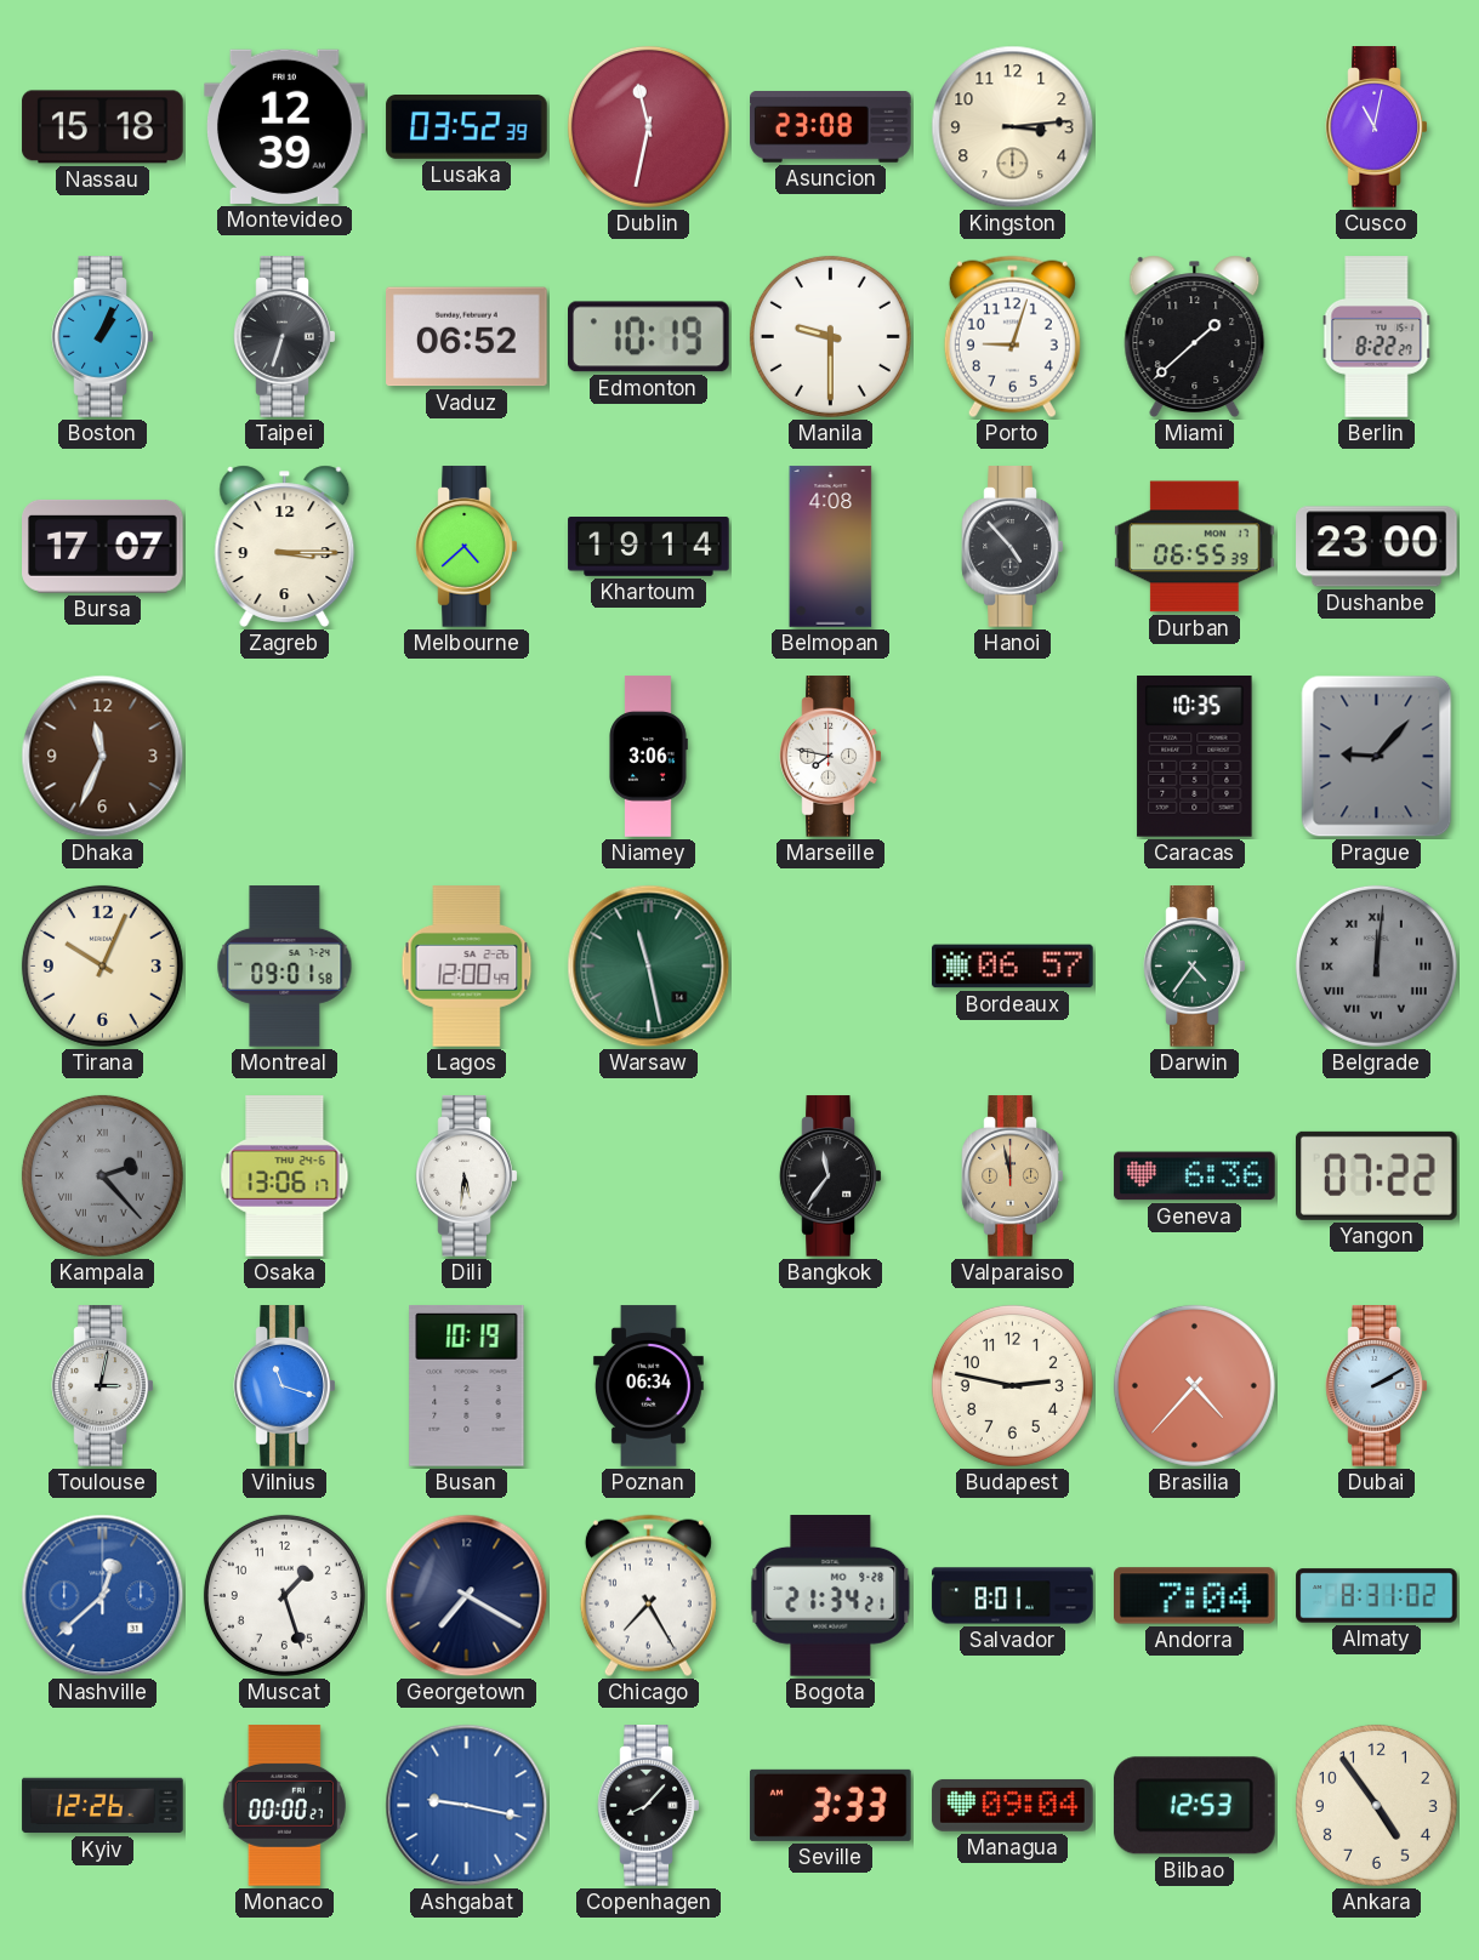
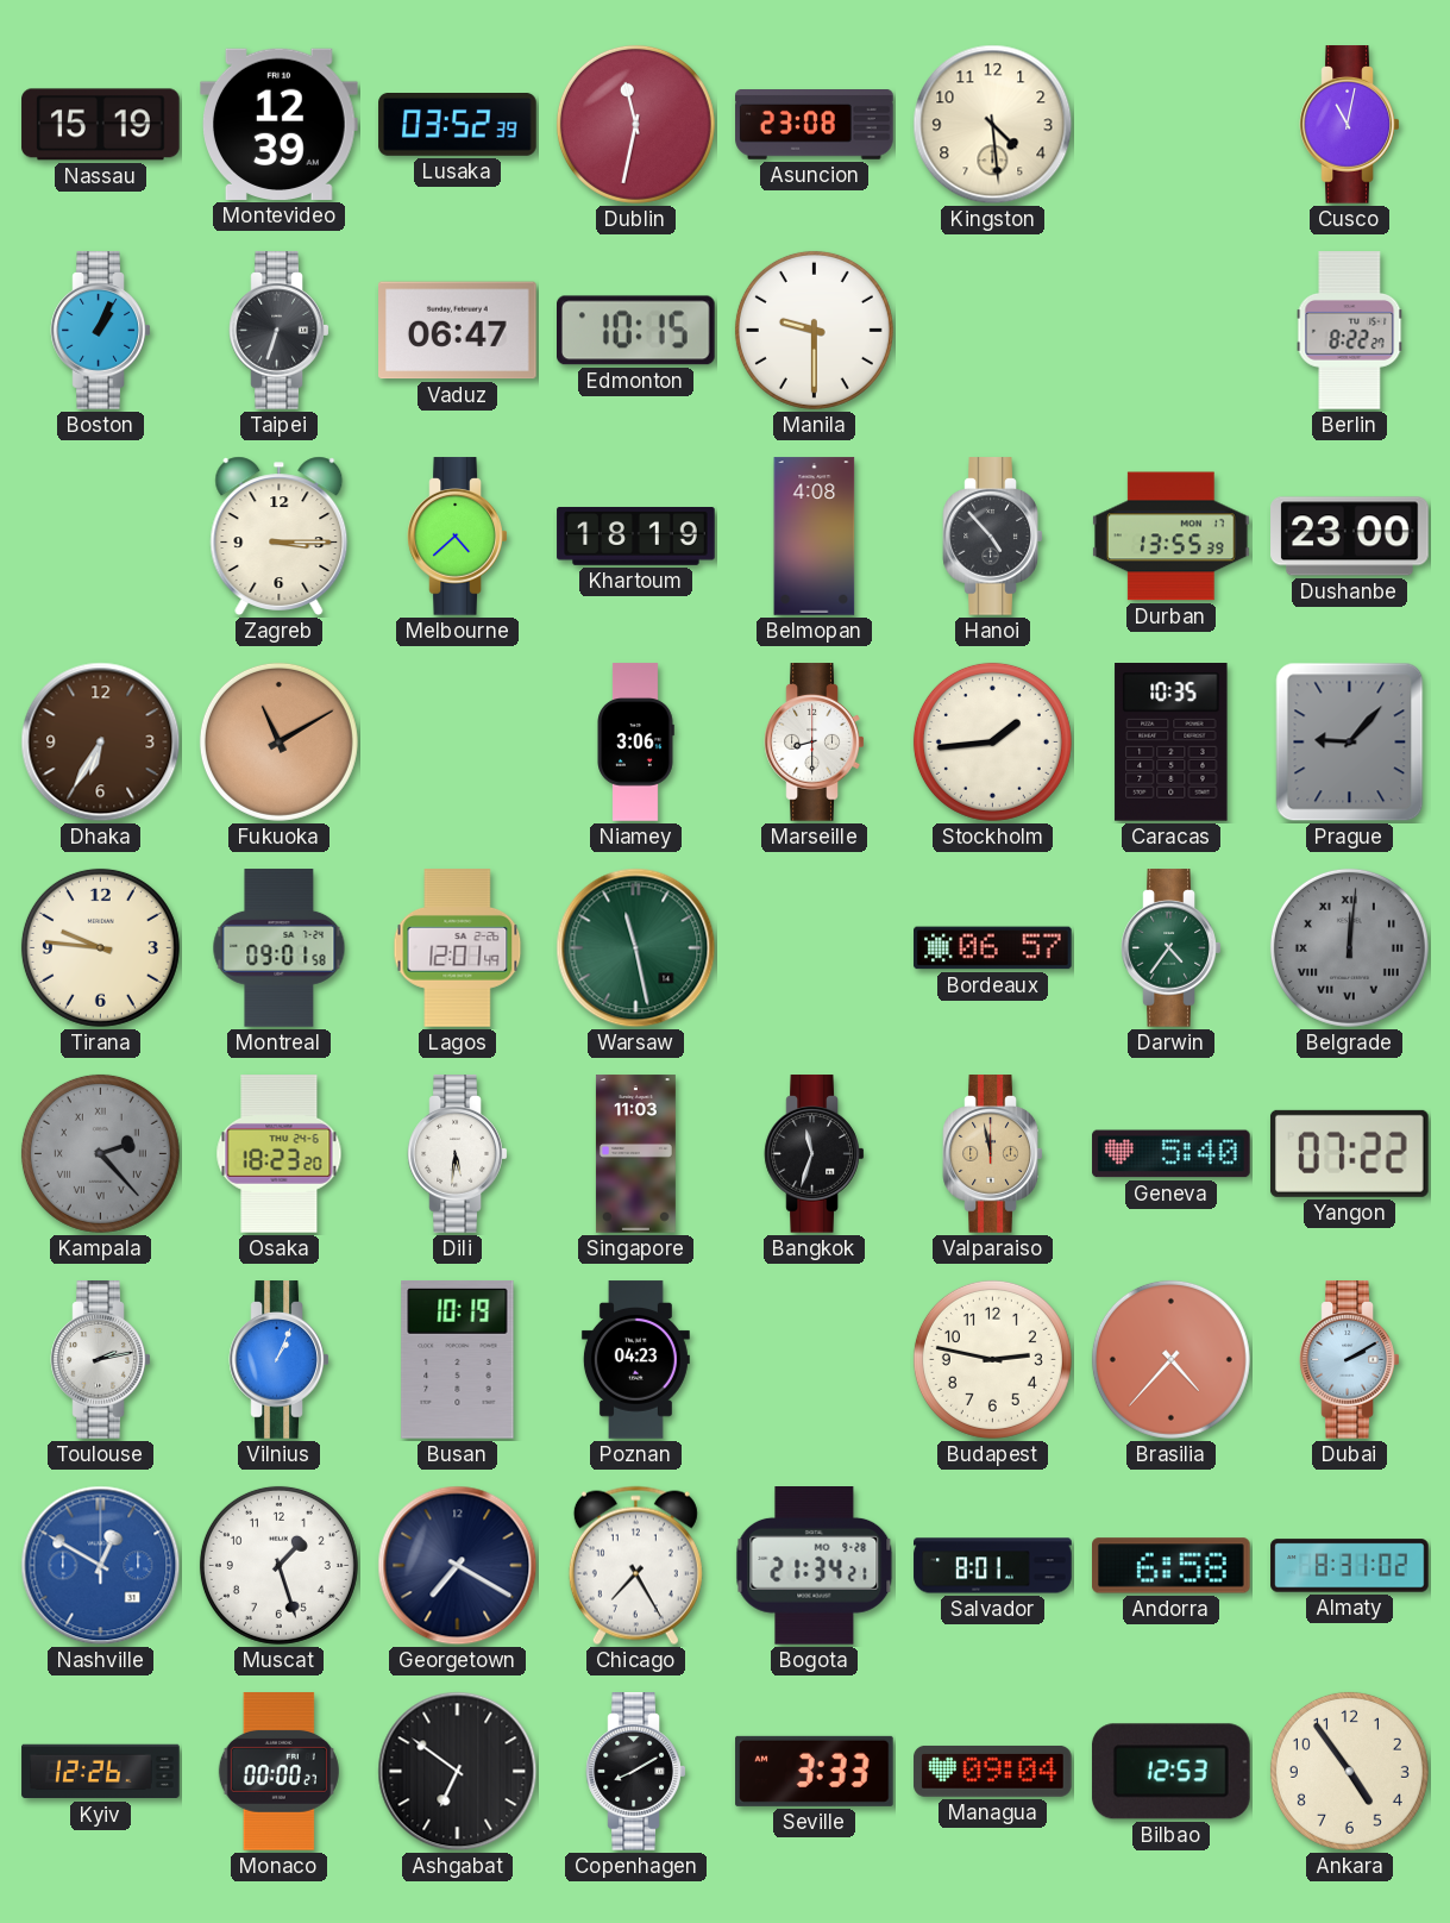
Nassau: 15:18 -> 15:19 (101, 125)
Kingston: 3:14 -> 4:29 (993, 125)
Vaduz: 06:52 -> 06:47 (458, 331)
Edmonton: 10:19 -> 10:15 (636, 331)
Porto: 9:03 -> none (1012, 337)
Miami: 1:38 -> none (1195, 336)
Bursa: 17:07 -> none (103, 546)
Khartoum: 19:14 -> 18:19 (636, 537)
Durban: 06:55 -> 13:55 (1172, 537)
Dhaka: 11:34 -> 6:35 (101, 743)
Fukuoka: none -> 11:10 (278, 741)
Marseille: 7:47 -> 8:30 (815, 743)
Stockholm: none -> 1:44 (992, 741)
Tirana: 10:04 -> 9:46 (100, 947)
Lagos: 12:00 -> 12:01 (458, 948)
Osaka: 13:06 -> 18:23 (280, 1154)
Singapore: none -> 11:03 (635, 1154)
Bangkok: 11:36 -> 11:33 (815, 1154)
Geneva: 6:36 -> 5:40 (1172, 1154)
Toulouse: 3:02 -> 2:13 (101, 1360)
Vilnius: 11:18 -> 1:04 (280, 1360)
Poznan: 06:34 -> 04:23 (635, 1360)
Nashville: 12:38 -> 12:50 (101, 1566)
Andorra: 7:04 -> 6:58 (1172, 1566)
Ashgabat: 9:17 -> 6:51 (458, 1772)
Ashgabat dial: blue -> black (458, 1772)
Copenhagen: 8:07 -> 8:10 (636, 1772)
